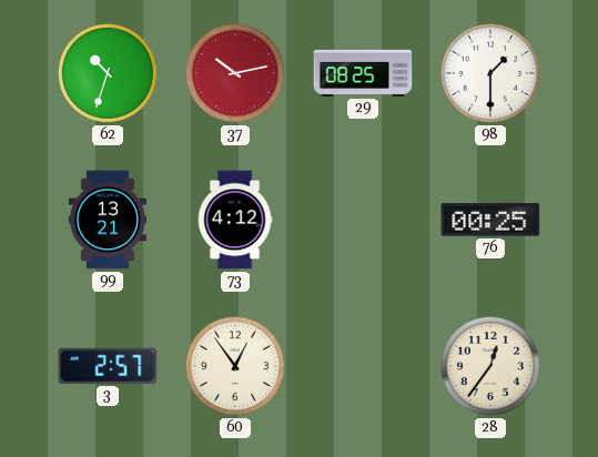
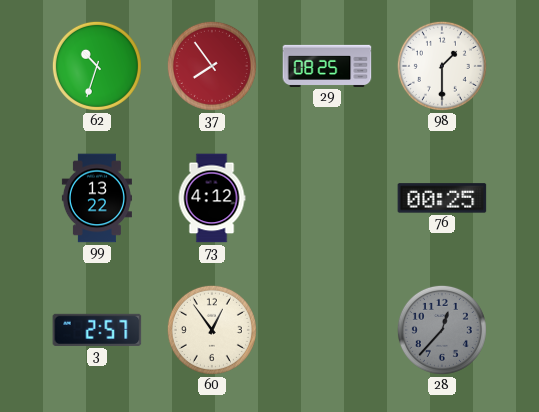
37: 10:13 -> 7:54 (212, 66)
99: 13:21 -> 13:22 (97, 198)
28: 12:36 -> 12:37 (442, 330)
28 dial: cream -> grey (442, 330)
